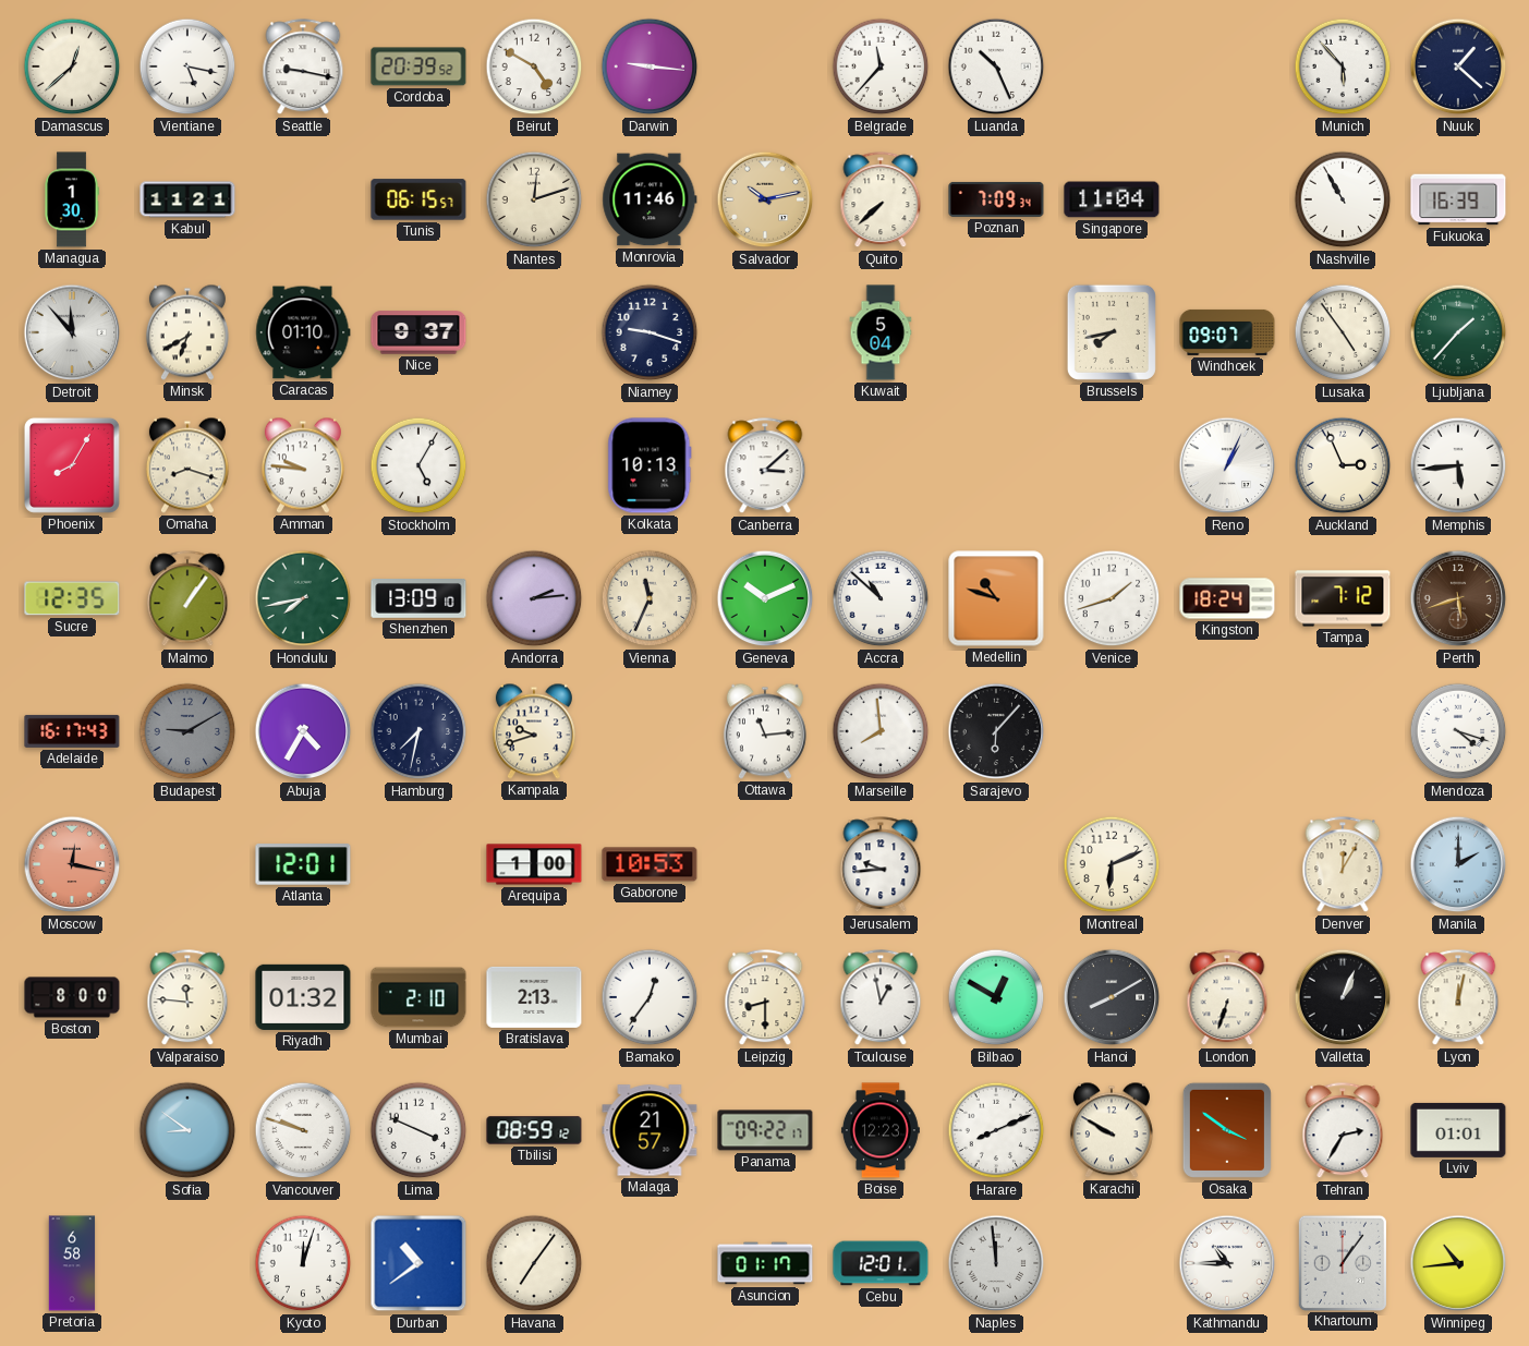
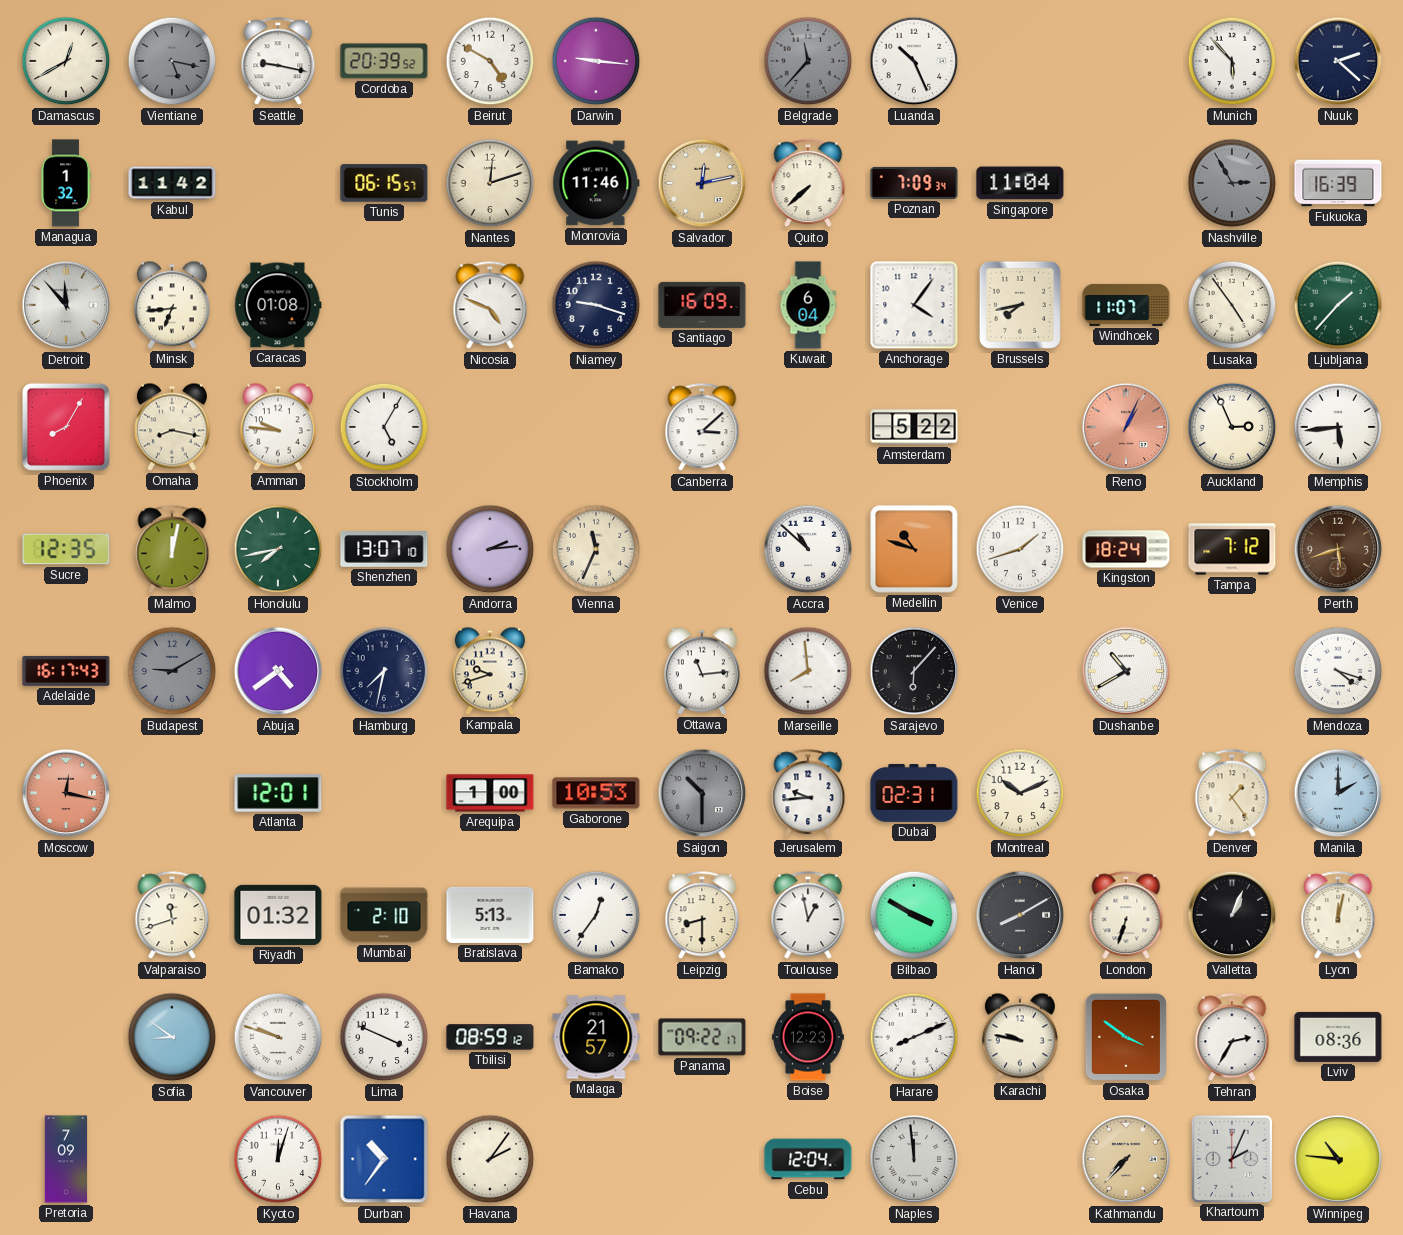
Damascus: 12:38 -> 12:40 (66, 61)
Vientiane dial: white -> grey (172, 61)
Belgrade dial: white -> grey (808, 61)
Nuuk: 1:22 -> 2:22 (1338, 61)
Managua: 1:30 -> 1:32 (66, 183)
Kabul: 11:21 -> 11:42 (172, 183)
Salvador: 10:13 -> 12:13 (702, 183)
Nashville: 10:55 -> 2:55 (1232, 183)
Nashville dial: white -> grey (1232, 183)
Minsk: 6:40 -> 6:44 (172, 305)
Caracas: 01:10 -> 01:08 (278, 305)
Nice: 9:37 -> none (418, 332)
Nicosia: none -> 4:49 (490, 306)
Santiago: none -> 16:09 (702, 305)
Kuwait: 5:04 -> 6:04 (808, 305)
Anchorage: none -> 4:06 (914, 305)
Windhoek: 09:07 -> 11:07 (1126, 305)
Omaha: 8:18 -> 8:17 (172, 427)
Kolkata: 10:13 -> none (650, 465)
Amsterdam: none -> 5:22 (914, 427)
Reno dial: white -> salmon (1126, 427)
Malmo: 1:06 -> 12:02 (172, 550)
Shenzhen: 13:09 -> 13:07 (384, 550)
Geneva: 10:11 -> none (765, 598)
Abuja: 4:35 -> 4:39 (278, 671)
Dushanbe: none -> 10:40 (1126, 671)
Saigon: none -> 10:30 (702, 793)
Dubai: none -> 02:31 (914, 793)
Montreal: 6:11 -> 10:11 (1020, 793)
Denver: 12:05 -> 1:24 (1232, 794)
Boston: 8:00 -> none (72, 997)
Valparaiso: 11:46 -> 11:42 (172, 916)
Bratislava: 2:13 -> 5:13 (490, 915)
Bilbao: 12:50 -> 3:50 (914, 915)
Karachi: 9:50 -> 9:47 (1020, 1037)
Lviv: 01:01 -> 08:36 (1338, 1037)
Pretoria: 6:58 -> 7:09 (66, 1159)
Durban: 10:39 -> 10:36 (384, 1159)
Havana: 7:06 -> 2:06 (490, 1159)
Asuncion: 01:17 -> none (765, 1263)
Cebu: 12:01 -> 12:04 (808, 1159)
Kathmandu: 10:45 -> 7:37 (1126, 1159)
Kathmandu dial: white -> champagne (1126, 1159)
Khartoum: 1:06 -> 2:04 (1231, 1158)
Winnipeg: 10:44 -> 10:46 (1338, 1159)
